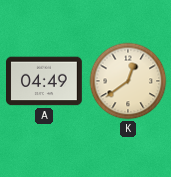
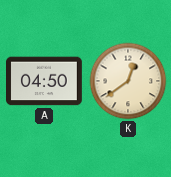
A: 04:49 -> 04:50 (45, 81)
